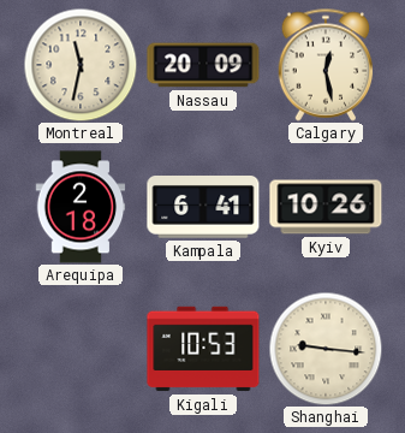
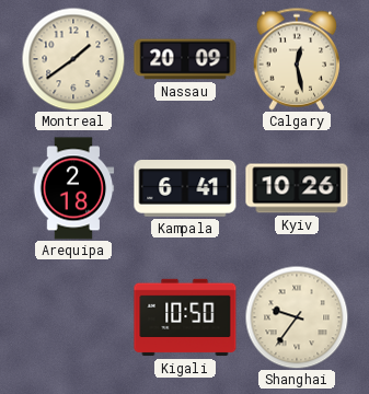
Montreal: 11:32 -> 1:39 (73, 59)
Kigali: 10:53 -> 10:50 (185, 317)
Shanghai: 9:16 -> 9:36 (297, 317)
